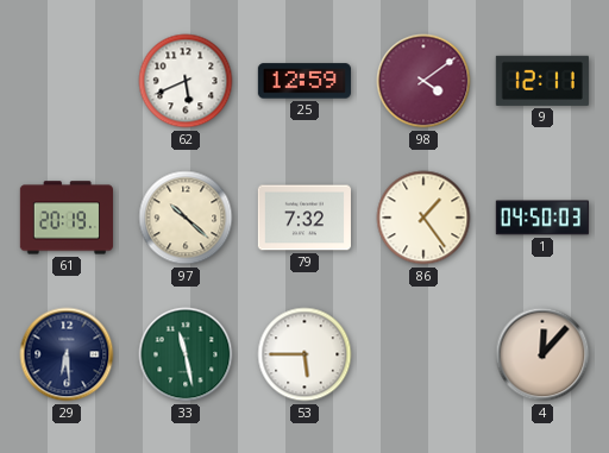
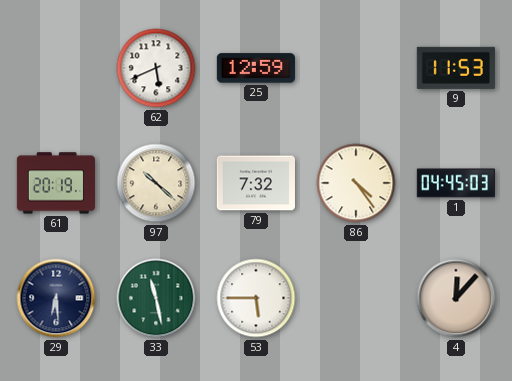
98: 4:09 -> none (423, 81)
9: 12:11 -> 11:53 (456, 68)
86: 1:24 -> 4:24 (356, 183)
1: 04:50 -> 04:45 (456, 183)
